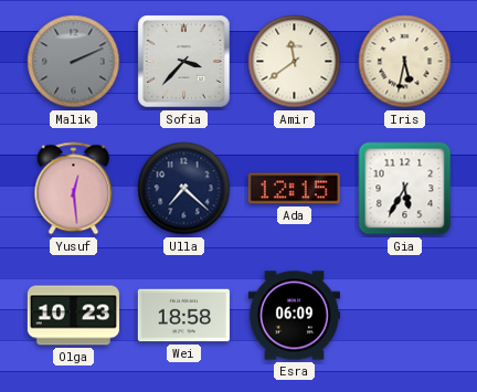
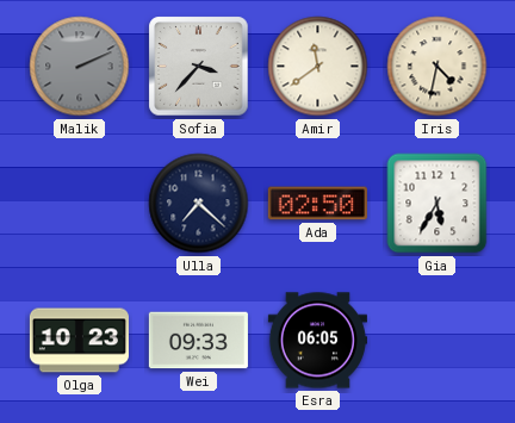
Iris: 5:32 -> 4:32 (438, 67)
Yusuf: 12:29 -> none (74, 189)
Ada: 12:15 -> 02:50 (317, 204)
Wei: 18:58 -> 09:33 (198, 341)
Esra: 06:09 -> 06:05 (317, 341)
